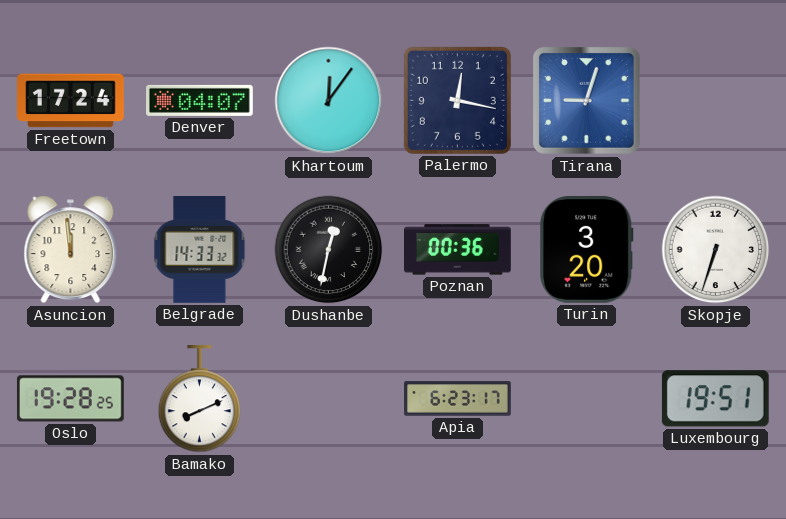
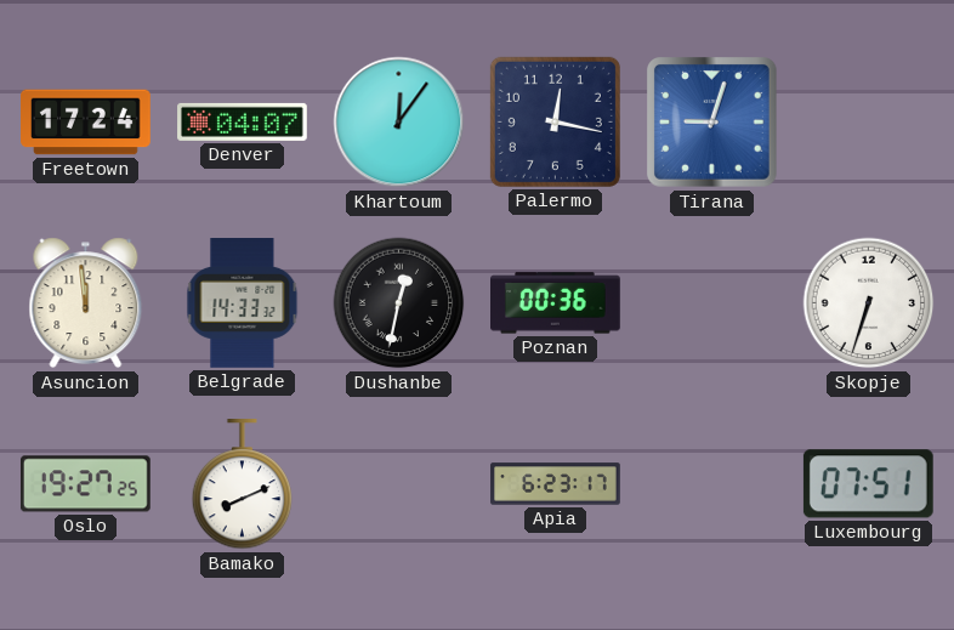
Turin: 3:20 -> none (587, 249)
Oslo: 19:28 -> 19:27 (85, 484)
Luxembourg: 19:51 -> 07:51 (868, 484)
